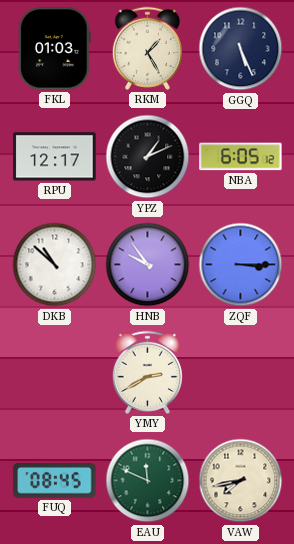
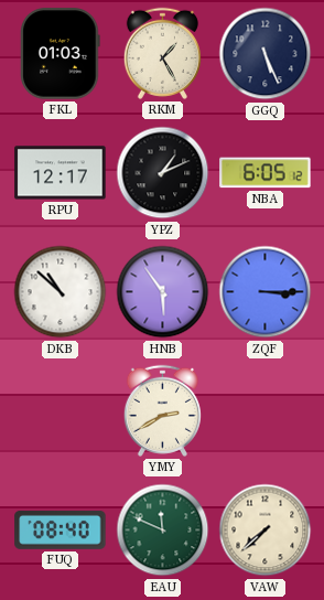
HNB: 9:54 -> 5:54 (163, 292)
FUQ: 08:45 -> 08:40 (61, 529)
VAW: 7:43 -> 7:38 (266, 531)
